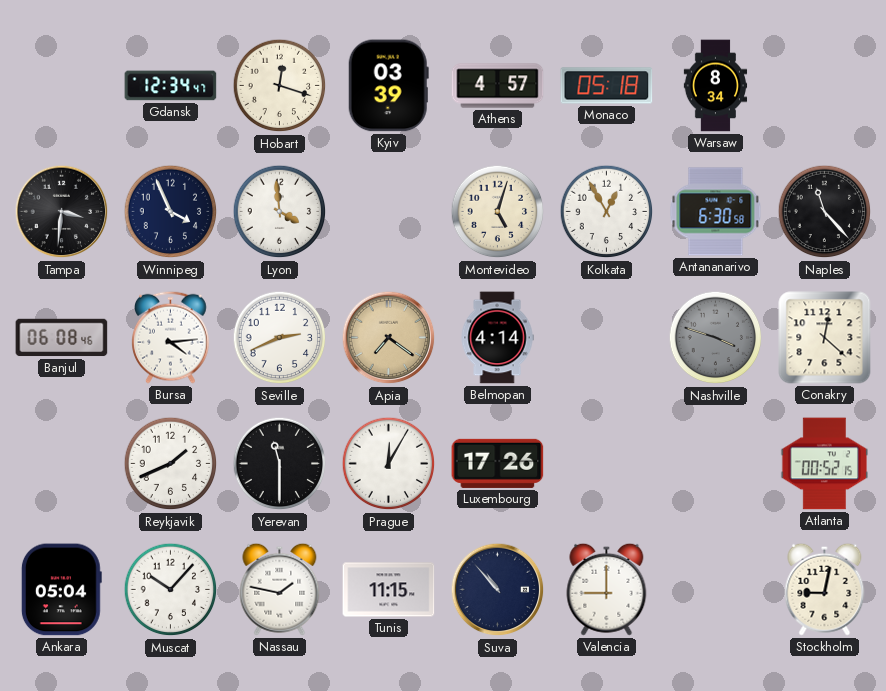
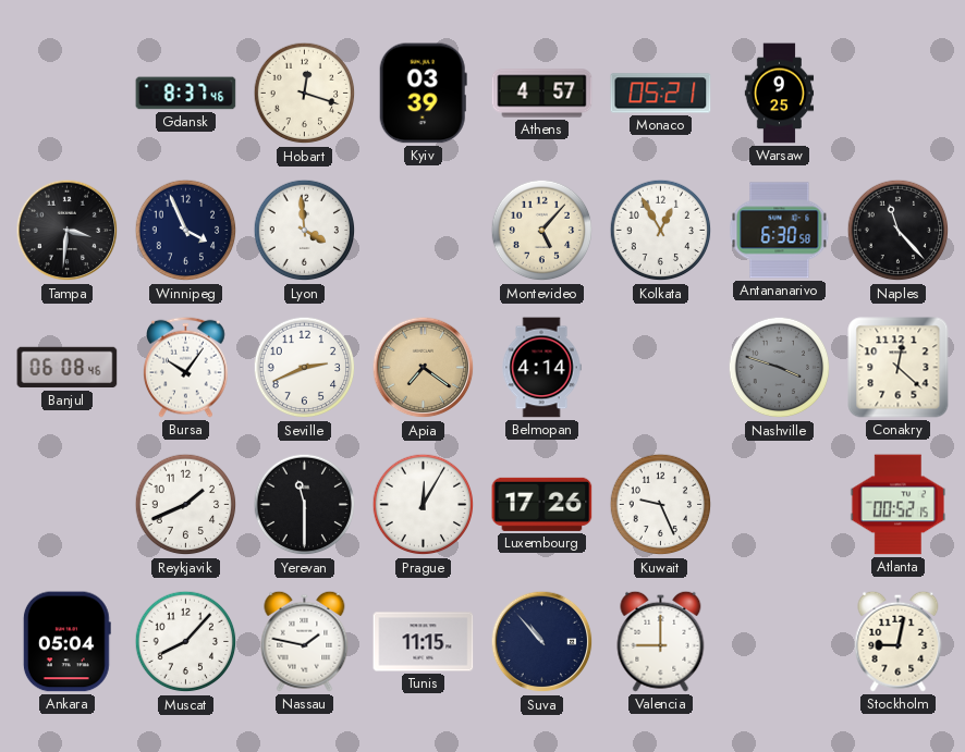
Gdansk: 12:34 -> 8:37 (186, 94)
Monaco: 05:18 -> 05:21 (661, 94)
Warsaw: 8:34 -> 9:25 (780, 94)
Montevideo: 5:03 -> 5:07 (542, 231)
Bursa: 4:14 -> 10:06 (186, 367)
Kuwait: none -> 9:26 (661, 505)
Muscat: 10:07 -> 8:07 (186, 642)
